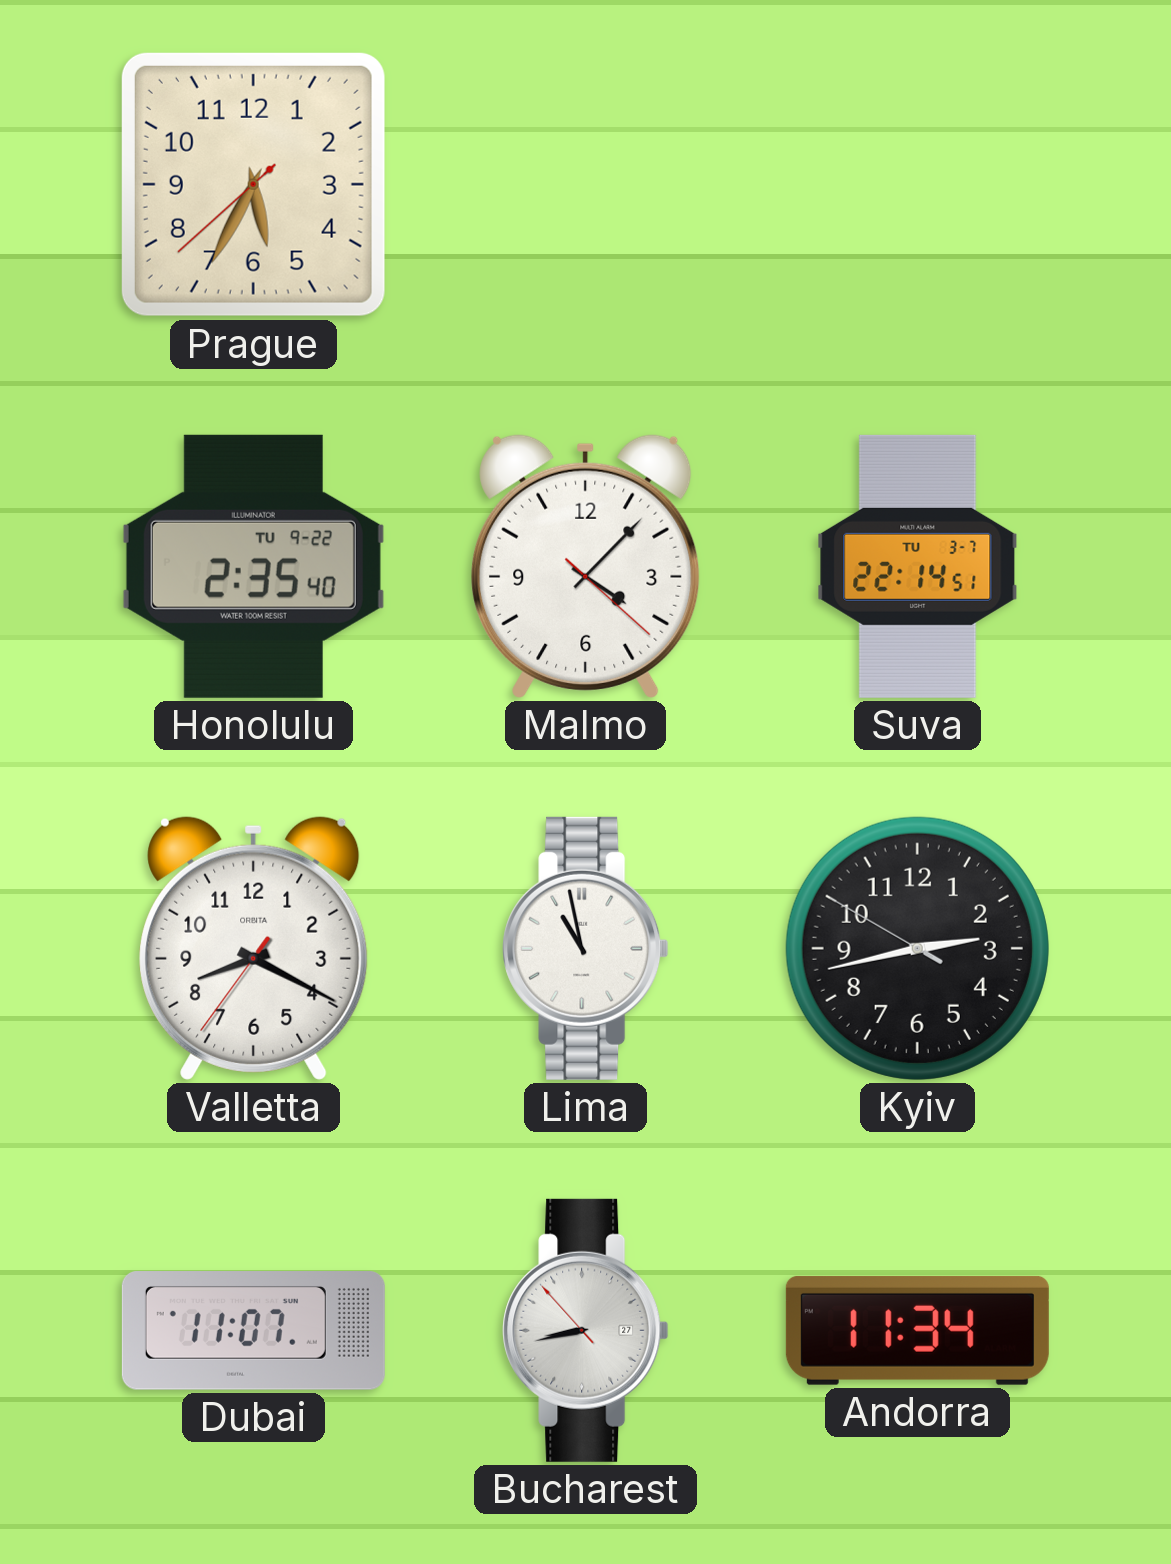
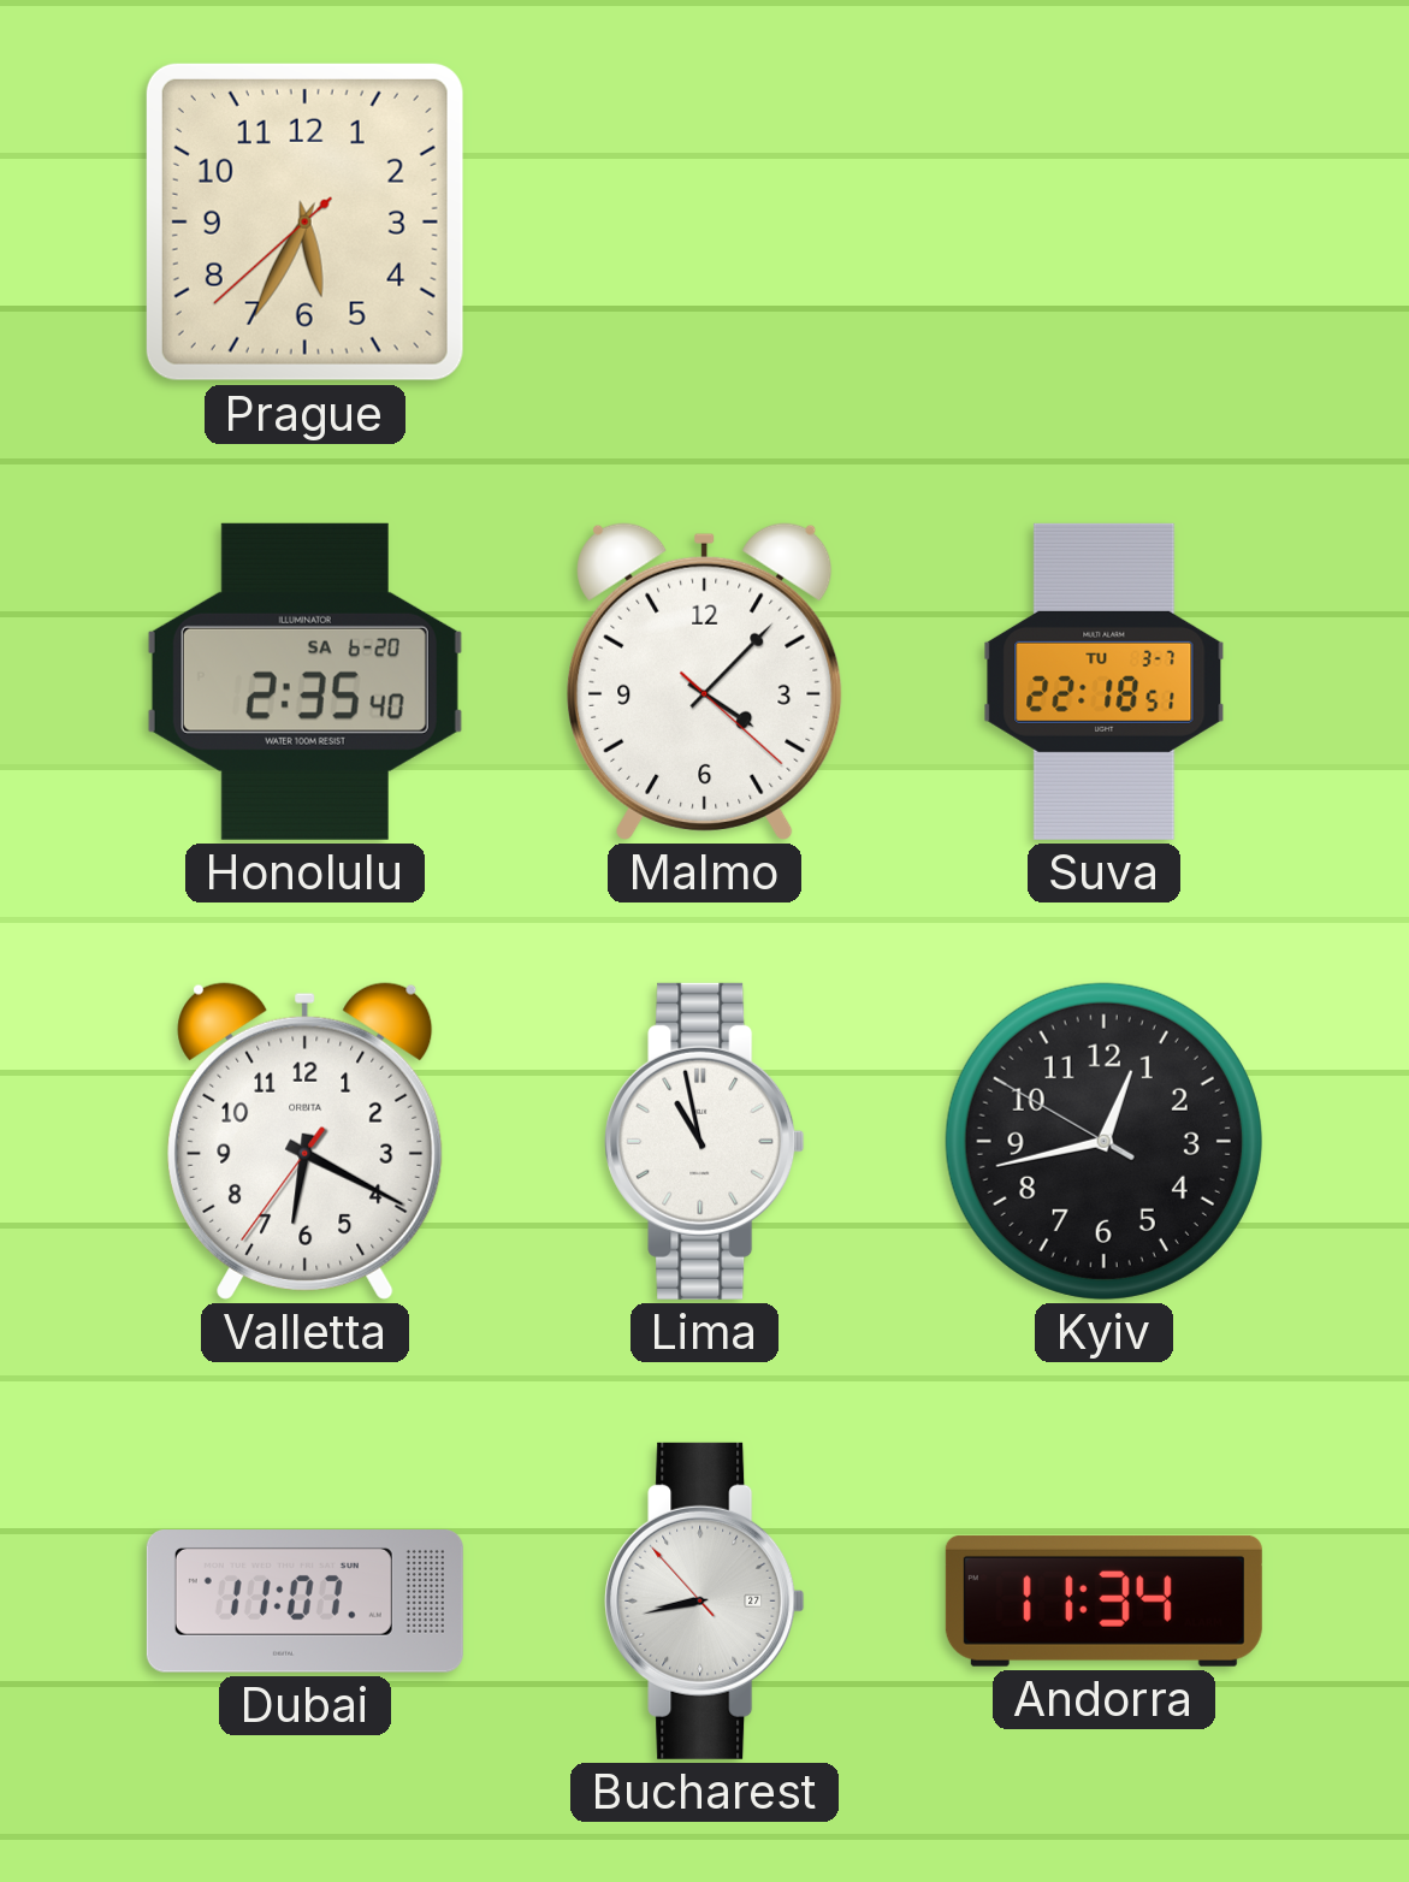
Honolulu date: TU 9-22 -> SA 6-20 (304, 681)
Suva: 22:14 -> 22:18 (1105, 681)
Valletta: 8:19 -> 6:19 (306, 1141)
Kyiv: 2:42 -> 12:42 (1103, 1141)
